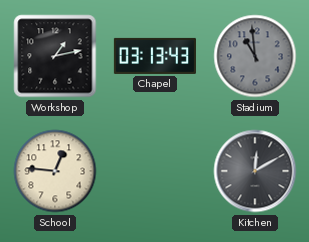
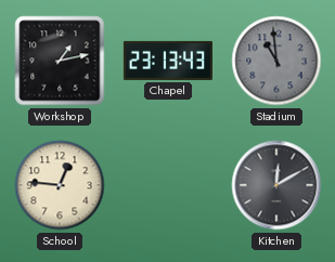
Chapel: 03:13 -> 23:13 (168, 61)
